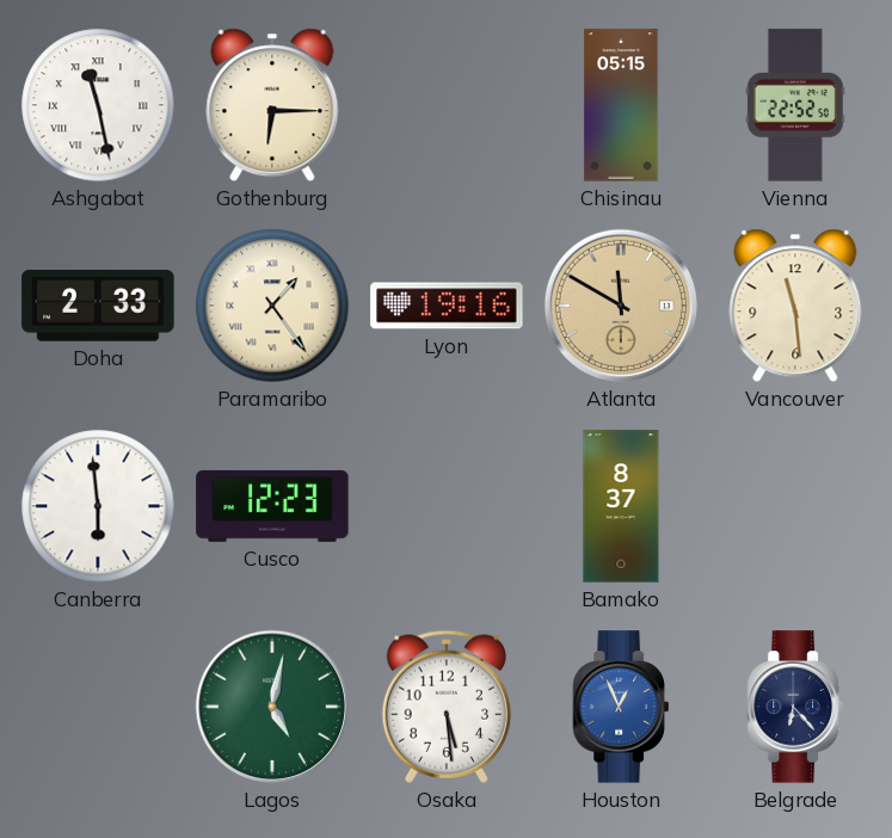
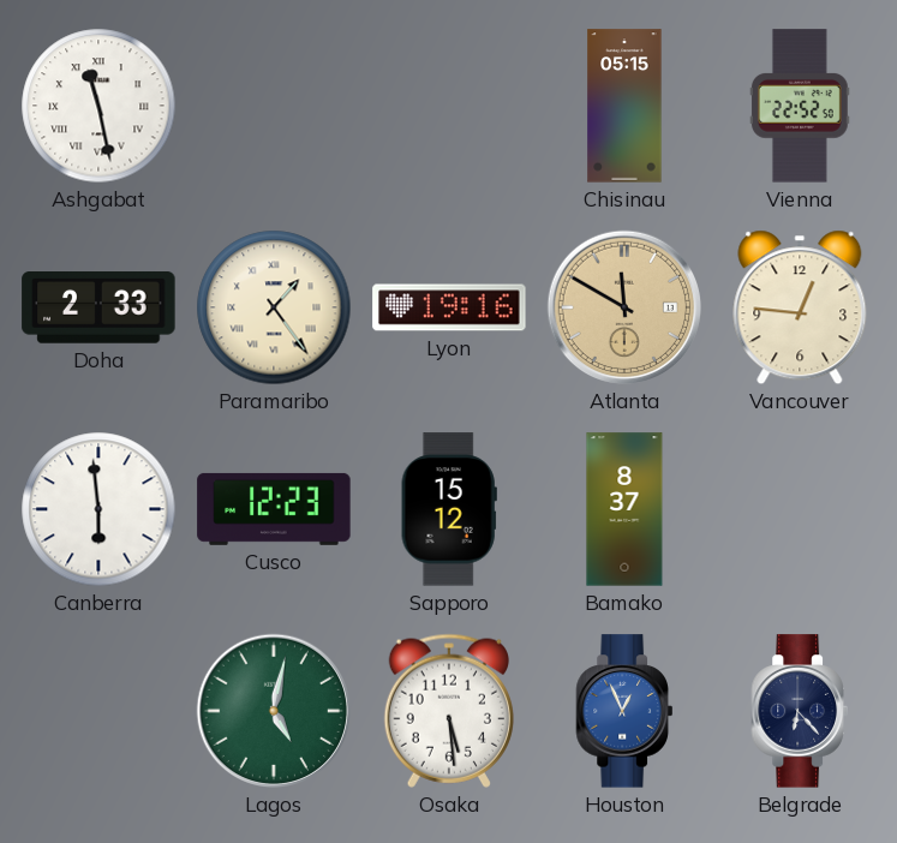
Gothenburg: 6:15 -> none (272, 105)
Vancouver: 11:29 -> 12:46 (800, 307)
Sapporo: none -> 15:12 (449, 509)
